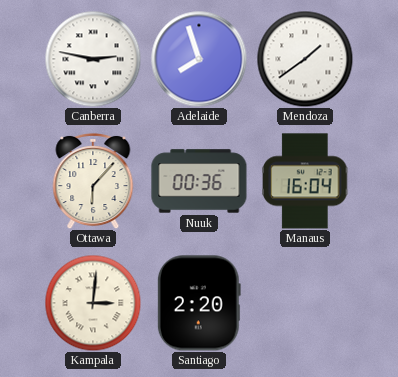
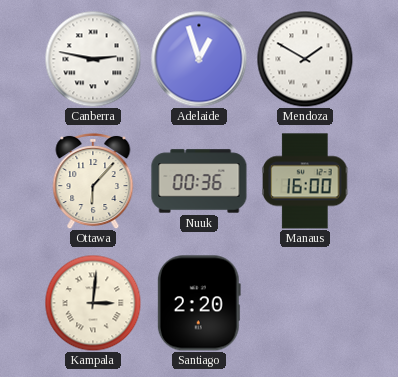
Adelaide: 7:57 -> 12:57 (199, 59)
Mendoza: 1:39 -> 1:50 (305, 59)
Manaus: 16:04 -> 16:00 (305, 181)
